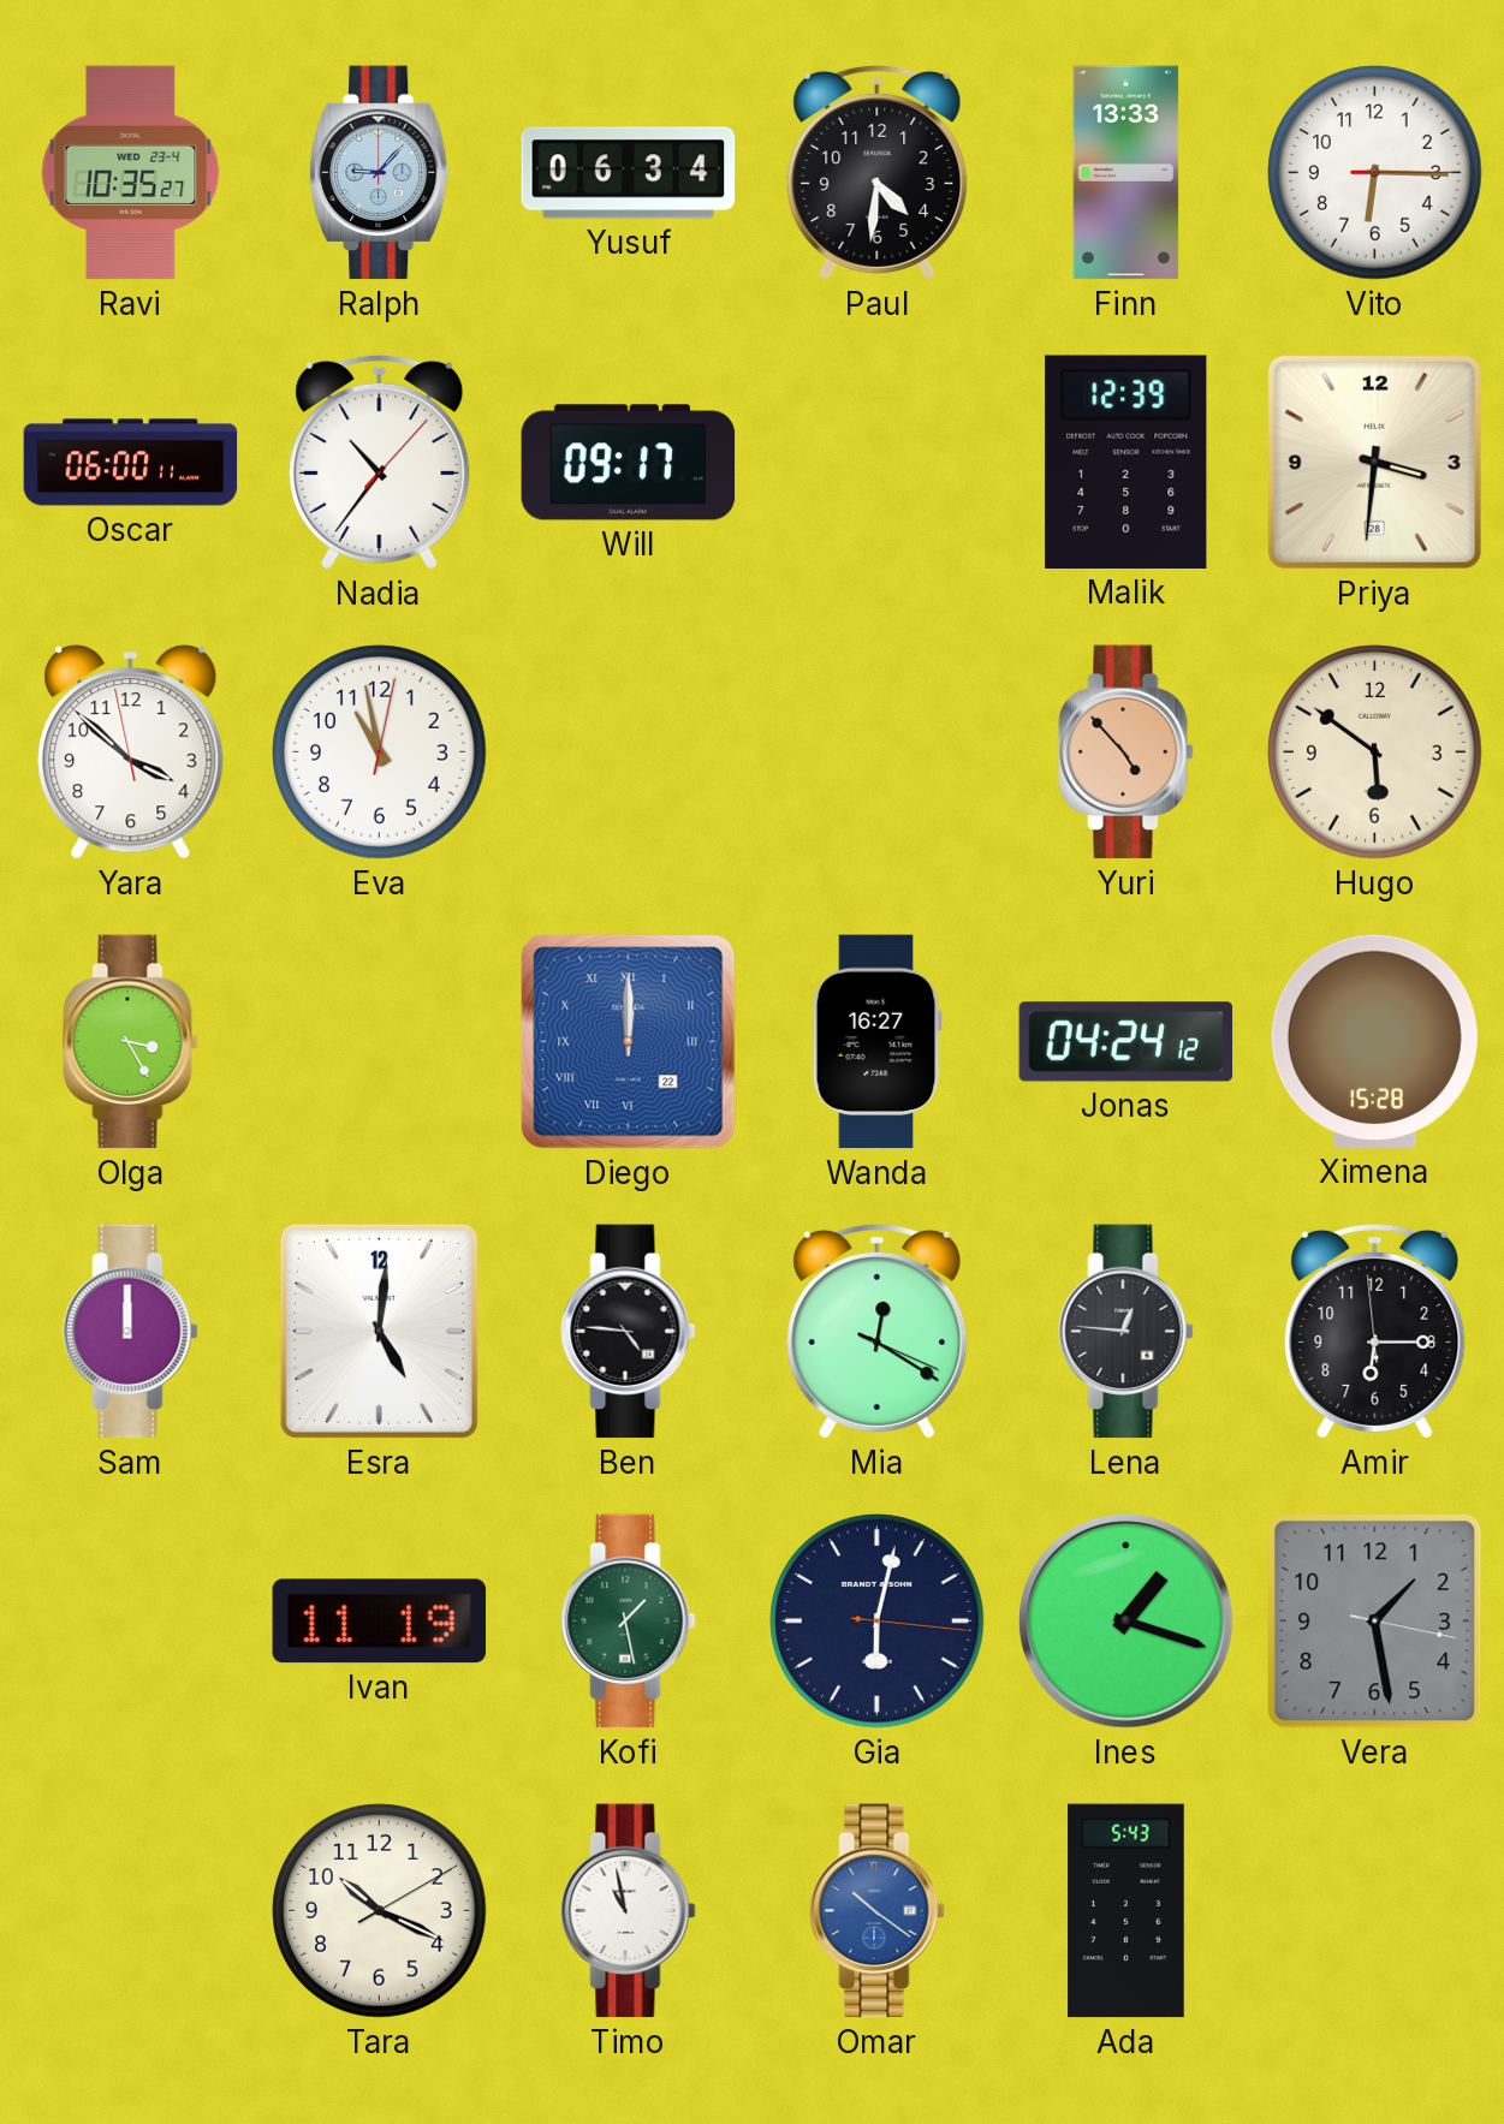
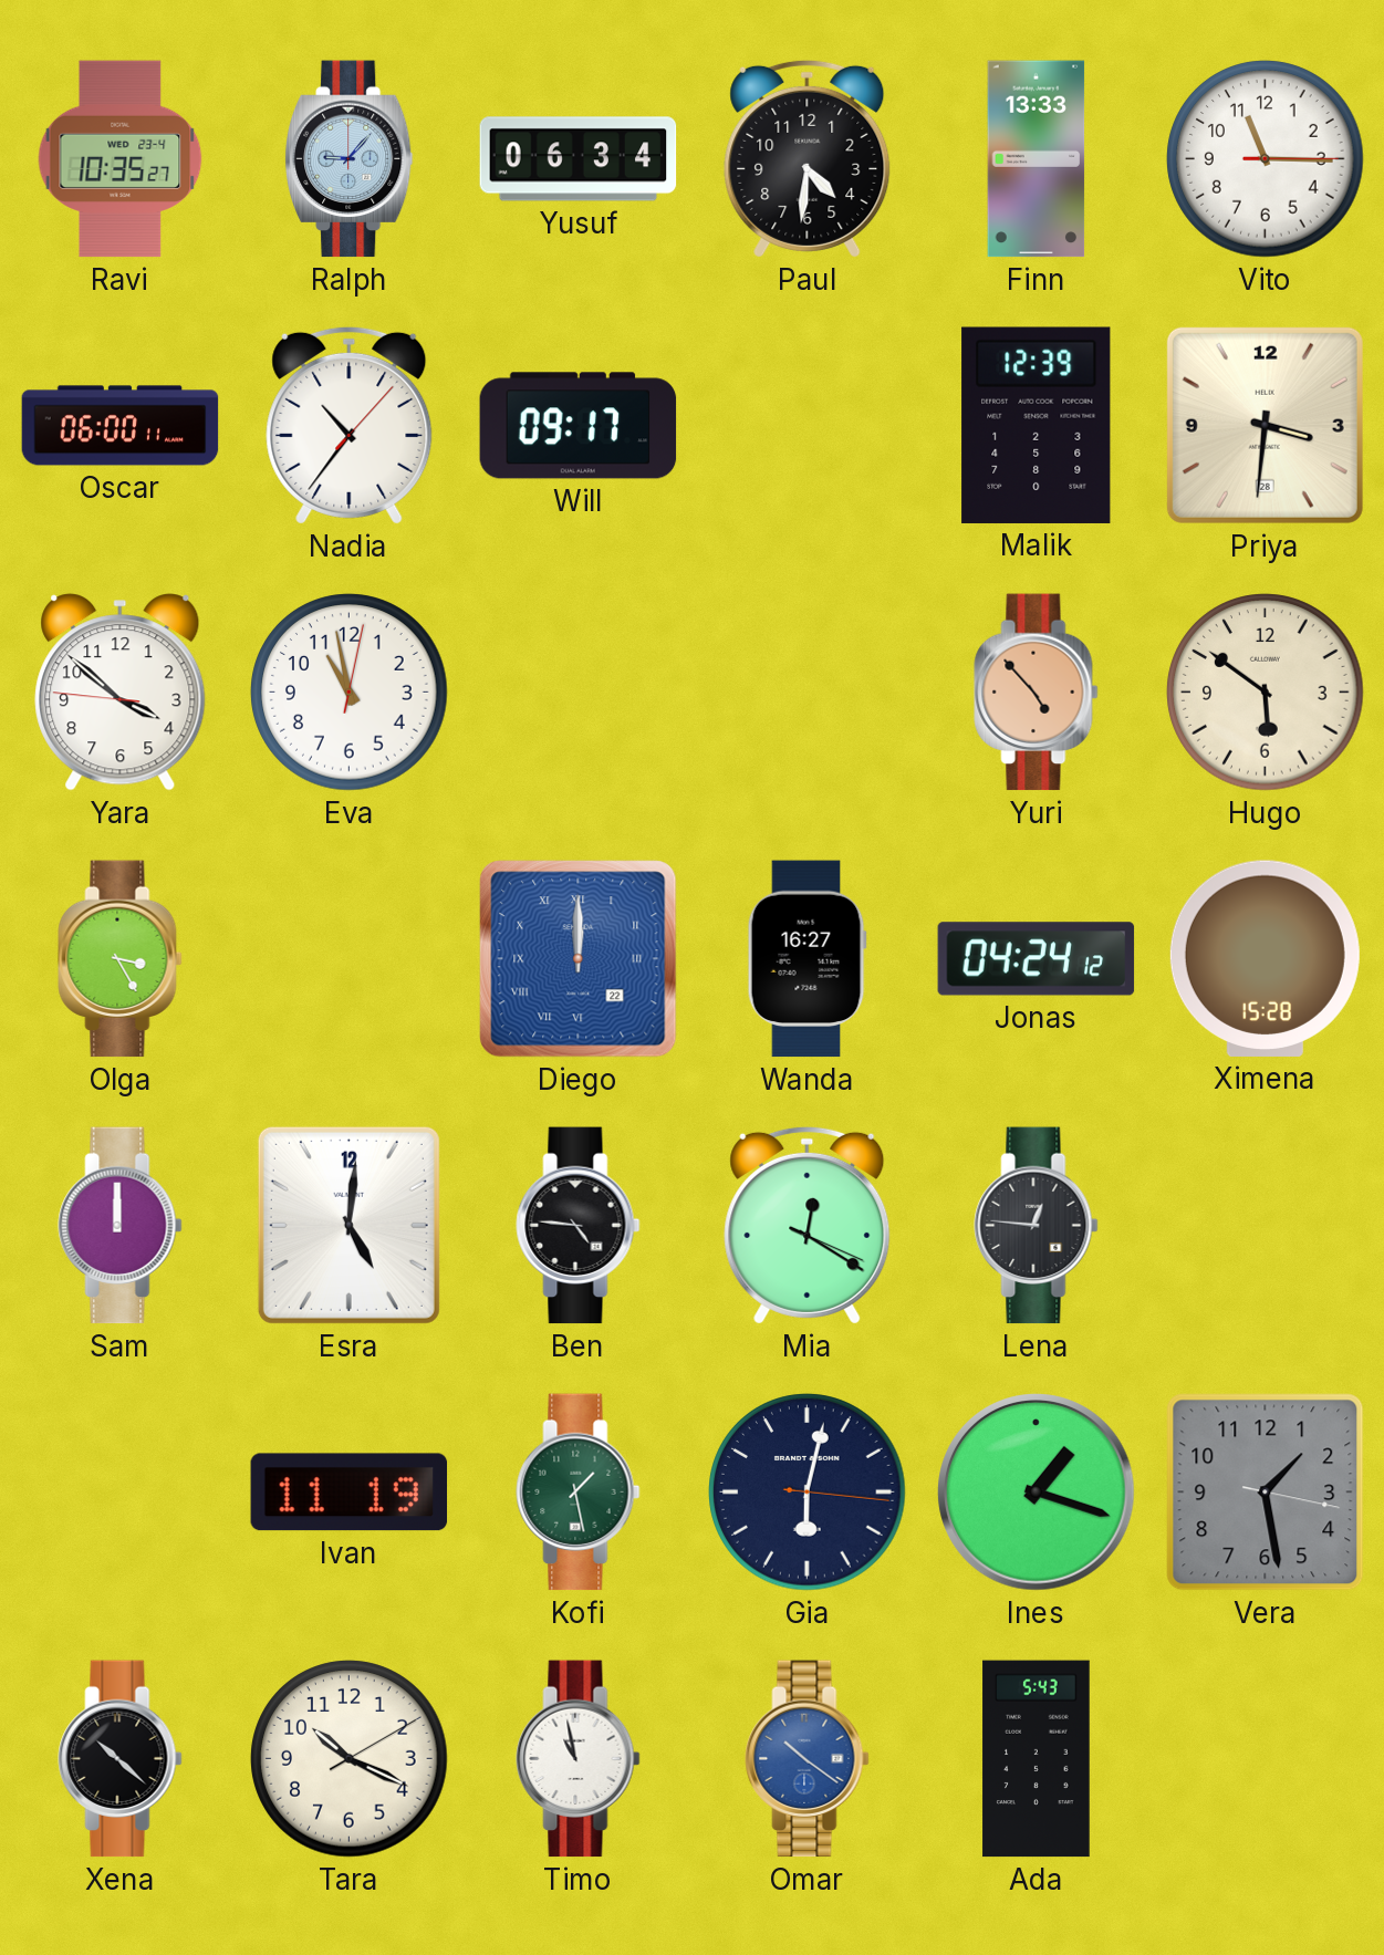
Vito: 6:15 -> 11:15 (1266, 159)
Yara: 3:51:58 -> 3:51:46 (121, 693)
Amir: 6:14 -> none (1375, 1331)
Xena: none -> 10:22 (121, 1759)
